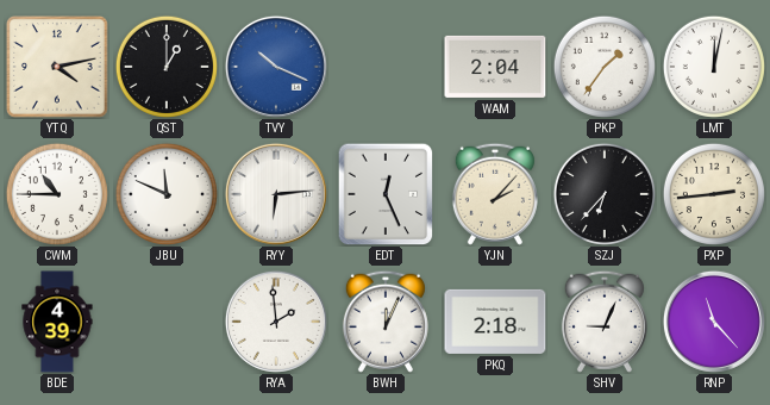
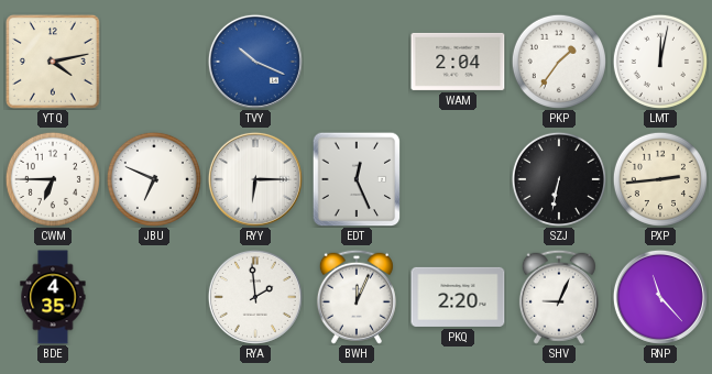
QST: 1:00 -> none (167, 67)
CWM: 10:45 -> 6:45 (53, 179)
JBU: 11:49 -> 6:49 (154, 179)
RYY: 6:14 -> 6:15 (255, 179)
YJN: 2:07 -> none (495, 194)
SZJ: 6:37 -> 6:32 (559, 179)
BDE: 4:39 -> 4:35 (53, 297)
PKQ: 2:18 -> 2:20 (458, 297)
